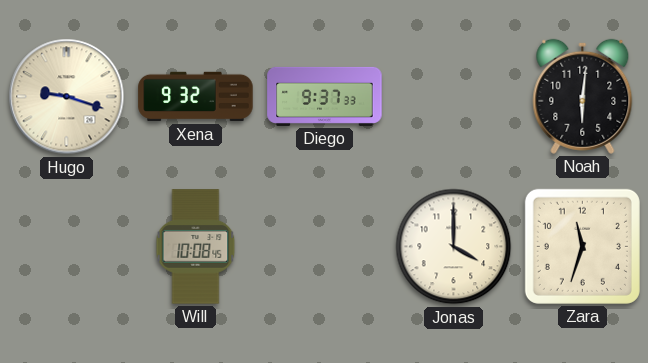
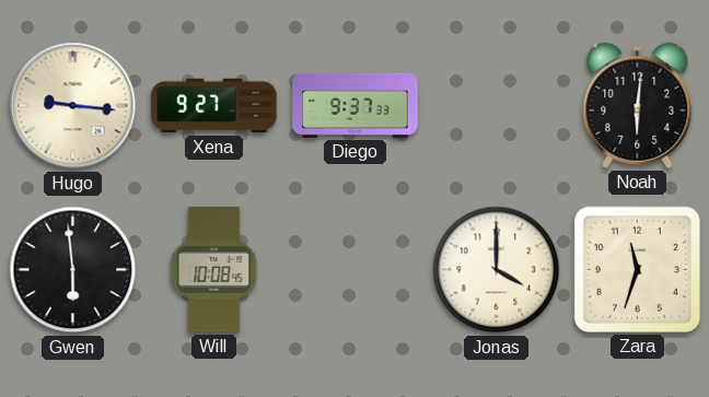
Hugo: 9:18 -> 9:16 (73, 106)
Xena: 9:32 -> 9:27 (214, 106)
Gwen: none -> 5:59 (73, 270)
